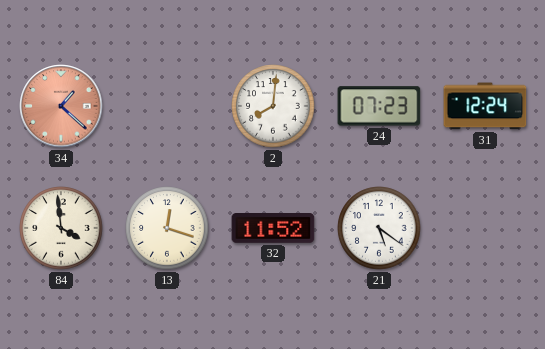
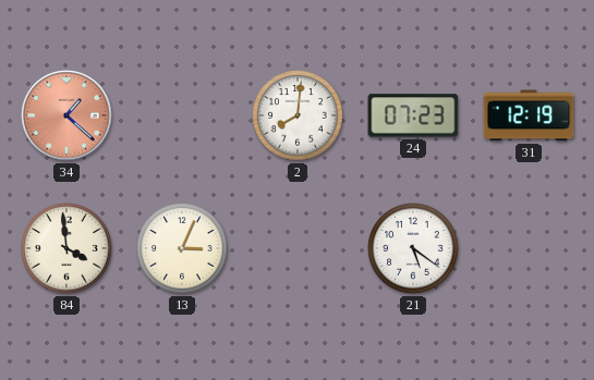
31: 12:24 -> 12:19 (529, 115)
13: 12:18 -> 3:04 (182, 248)
32: 11:52 -> none (273, 229)
